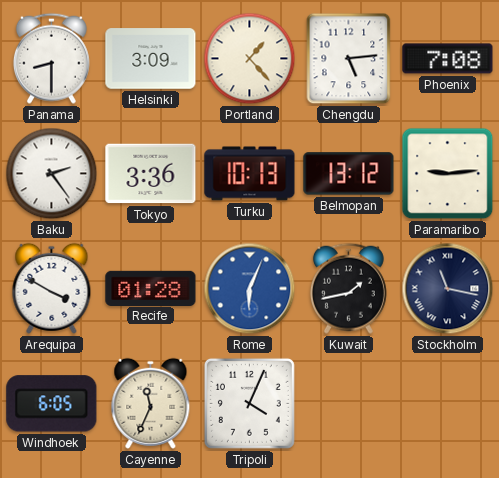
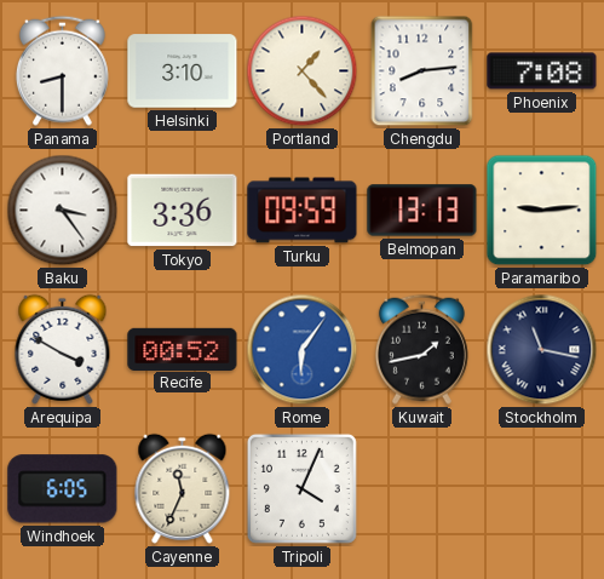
Helsinki: 3:09 -> 3:10 (183, 71)
Chengdu: 5:14 -> 8:14 (422, 71)
Baku: 2:24 -> 3:24 (63, 211)
Turku: 10:13 -> 09:59 (303, 211)
Belmopan: 13:12 -> 13:13 (422, 211)
Recife: 01:28 -> 00:52 (183, 349)
Rome: 6:04 -> 6:06 (303, 350)
